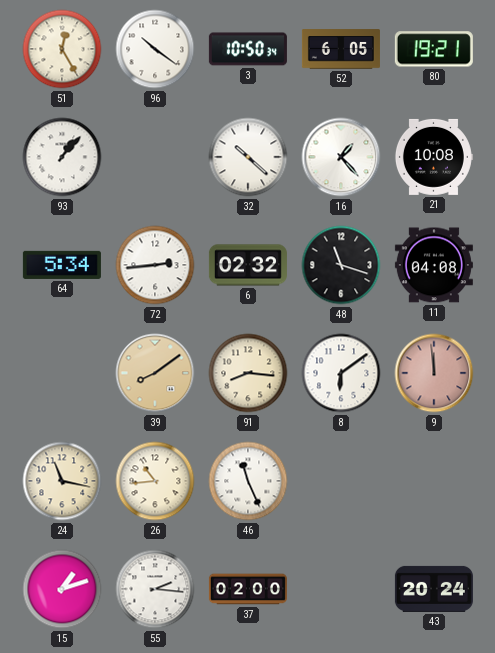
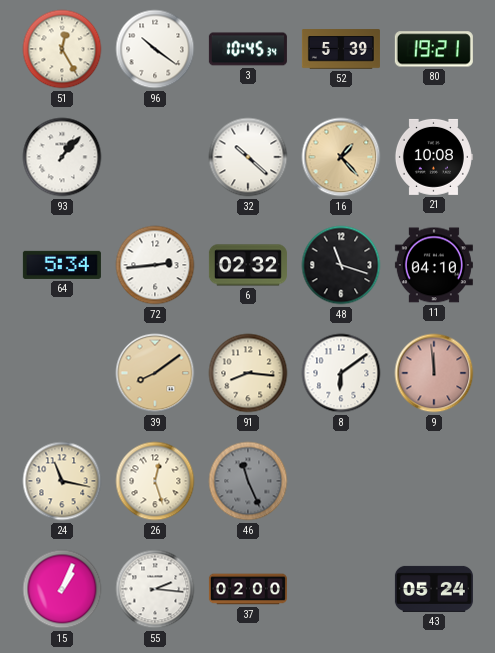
3: 10:50 -> 10:45 (248, 49)
52: 6:05 -> 5:39 (341, 49)
16 dial: white -> champagne (341, 157)
11: 04:08 -> 04:10 (434, 265)
26: 10:44 -> 12:27 (155, 481)
46 dial: white -> grey (248, 481)
15: 1:12 -> 1:04 (62, 589)
43: 20:24 -> 05:24 (434, 589)
